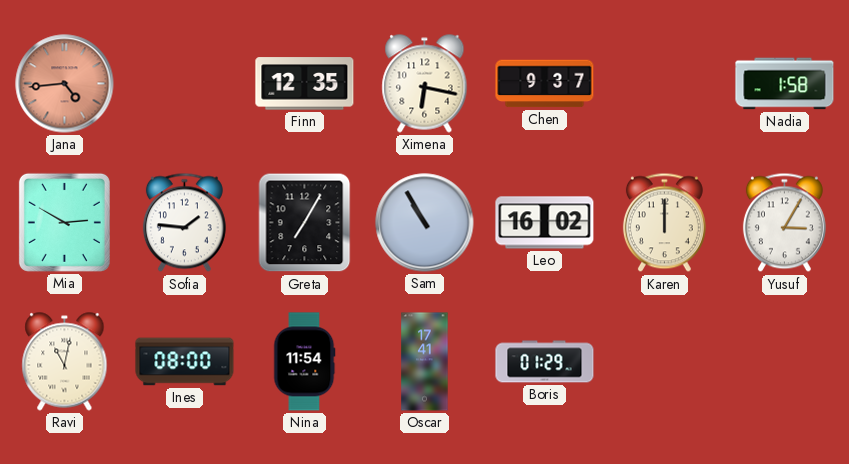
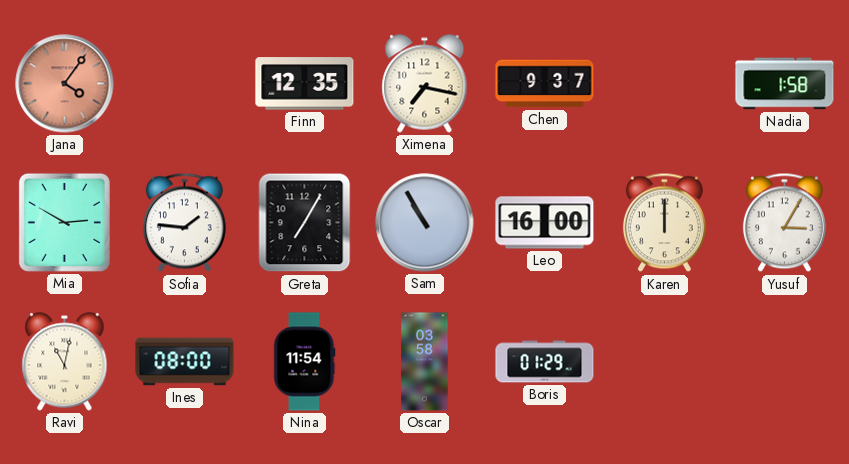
Jana: 4:44 -> 4:06 (65, 84)
Ximena: 6:17 -> 7:17 (425, 84)
Leo: 16:02 -> 16:00 (545, 223)
Oscar: 17:41 -> 03:58 (425, 362)
